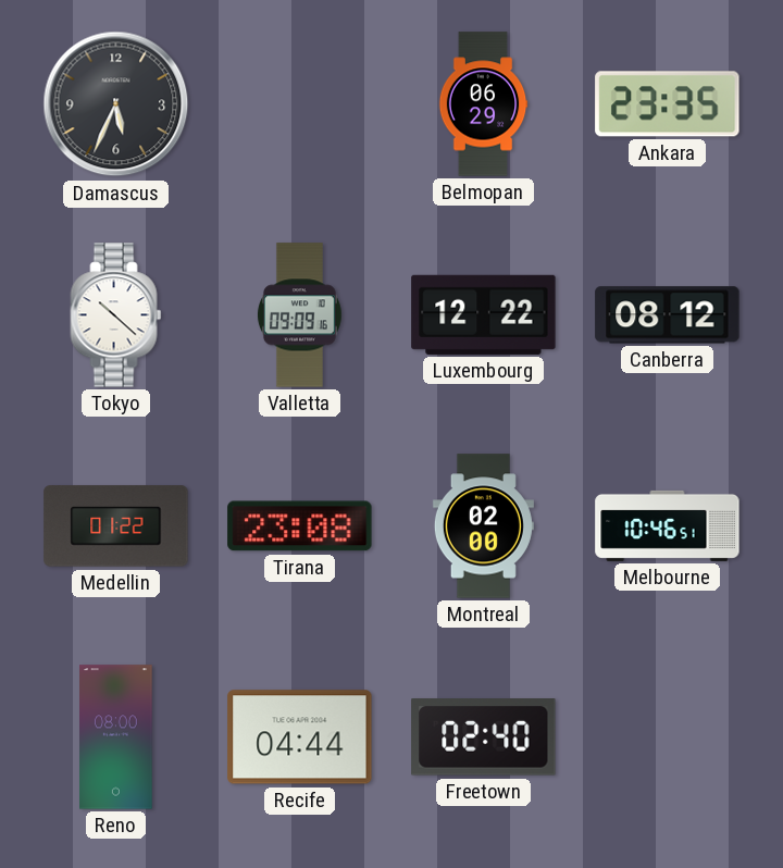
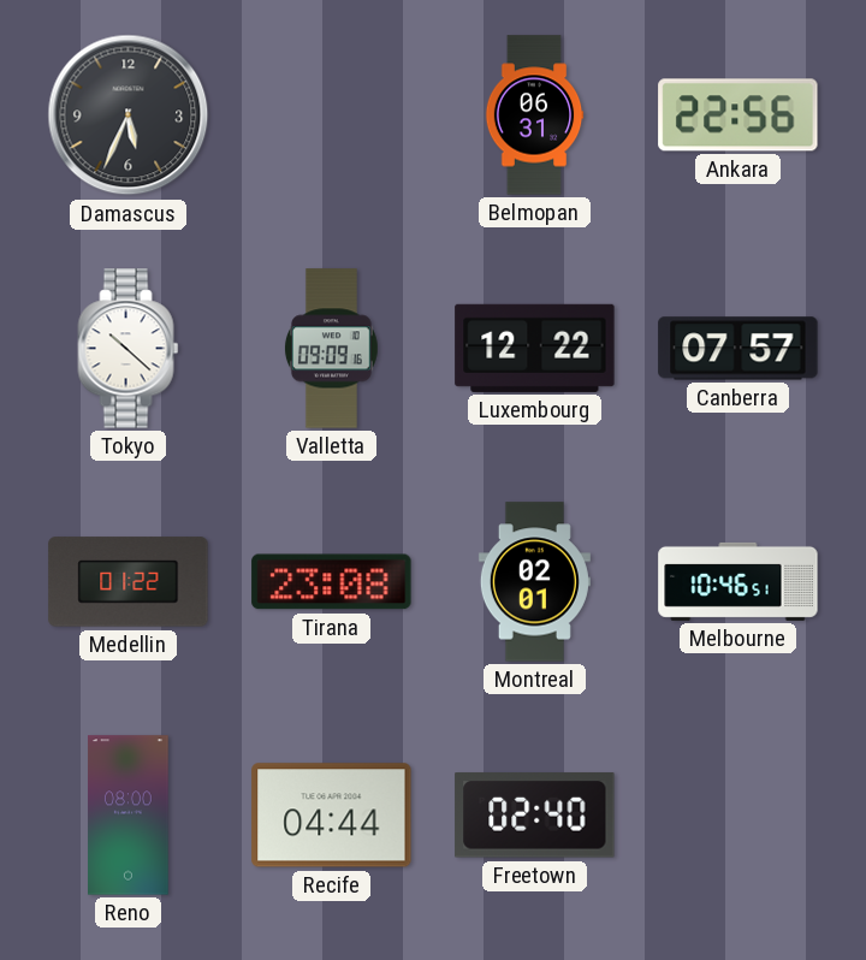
Belmopan: 06:29 -> 06:31 (534, 115)
Ankara: 23:35 -> 22:56 (739, 115)
Canberra: 08:12 -> 07:57 (739, 349)
Montreal: 02:00 -> 02:01 (534, 582)
